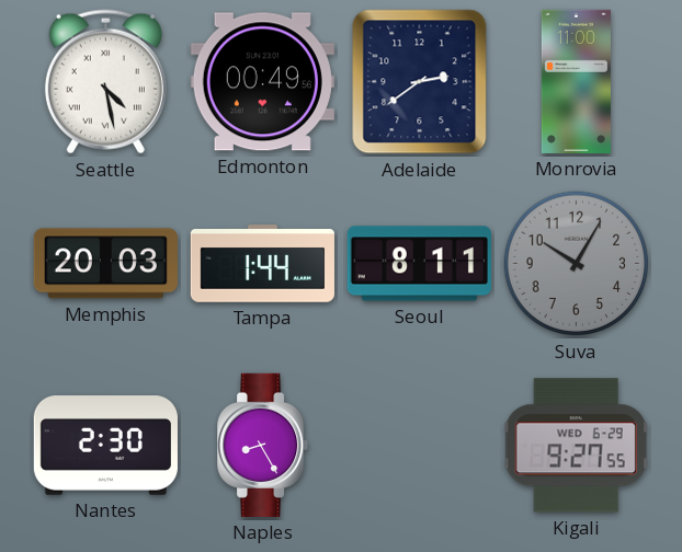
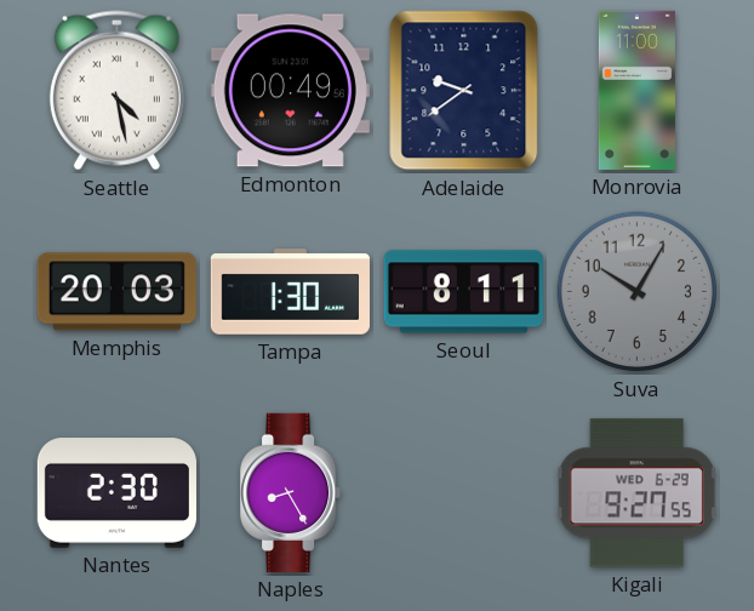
Adelaide: 2:39 -> 9:39 (464, 91)
Tampa: 1:44 -> 1:30 (290, 292)
